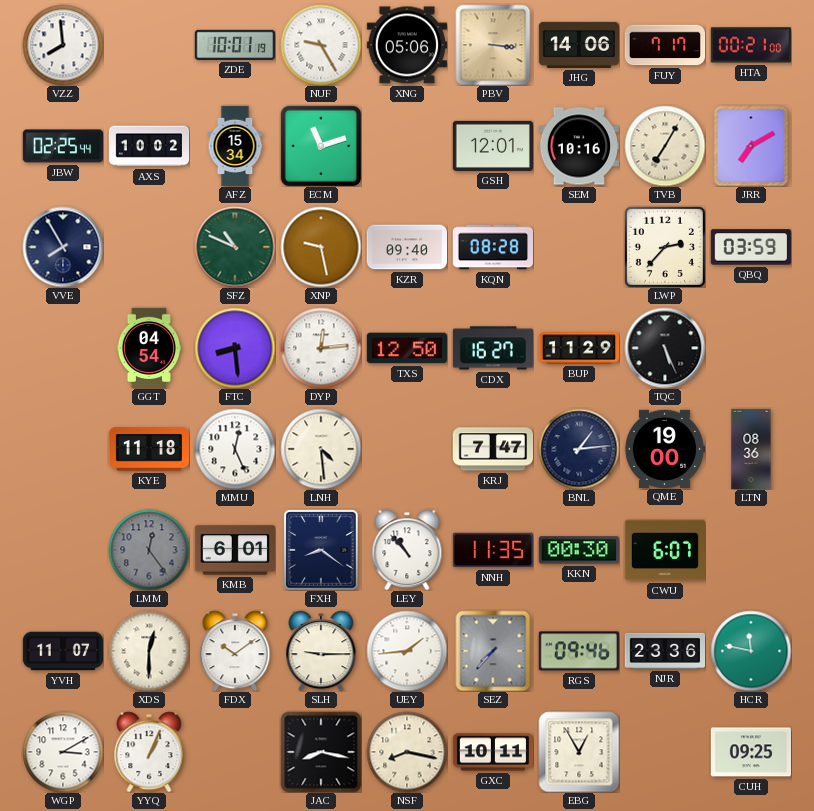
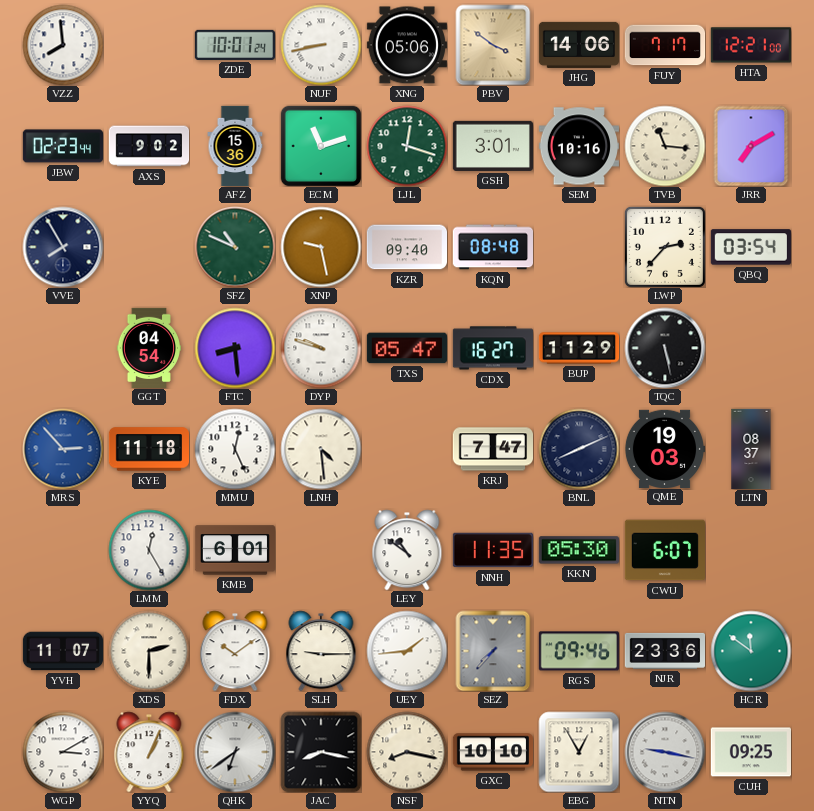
ZDE: 10:01:19 -> 10:01:24 (234, 45)
NUF: 9:25 -> 8:43 (321, 45)
PBV: 3:16 -> 3:51 (493, 45)
HTA: 00:21 -> 12:21 (751, 45)
JBW: 02:25 -> 02:23 (62, 146)
AXS: 10:02 -> 9:02 (149, 146)
AFZ: 15:34 -> 15:36 (235, 146)
LJL: none -> 12:18 (407, 146)
GSH: 12:01 -> 3:01 (492, 146)
TVB: 7:05 -> 11:16 (665, 146)
KQN: 08:28 -> 08:48 (492, 247)
QBQ: 03:59 -> 03:54 (751, 247)
DYP: 12:14 -> 9:48 (321, 348)
TXS: 12:50 -> 05:47 (406, 348)
TQC: 5:26 -> 5:28 (665, 348)
MRS: none -> 2:53 (63, 449)
BNL: 1:14 -> 8:11 (579, 449)
QME: 19:00 -> 19:03 (664, 448)
LTN: 08:36 -> 08:37 (751, 449)
LMM: 12:24 -> 12:25 (149, 550)
LMM dial: grey -> white (149, 550)
FXH: 8:21 -> none (321, 550)
LEY: 10:53 -> 10:51 (407, 550)
KKN: 00:30 -> 05:30 (579, 550)
XDS: 12:30 -> 2:30 (149, 651)
HCR: 11:47 -> 11:51 (751, 651)
QHK: none -> 6:39 (235, 752)
GXC: 10:11 -> 10:10 (492, 752)
NTN: none -> 9:17 (665, 752)
